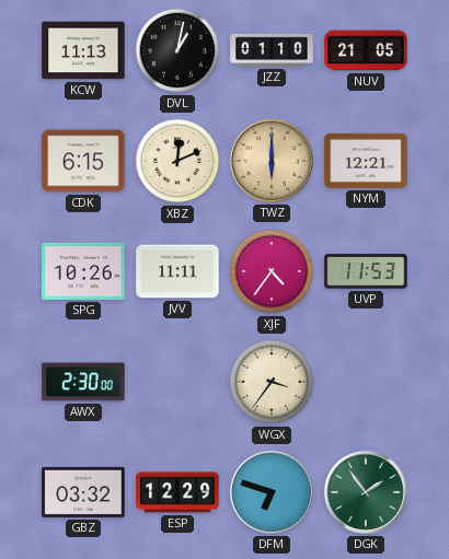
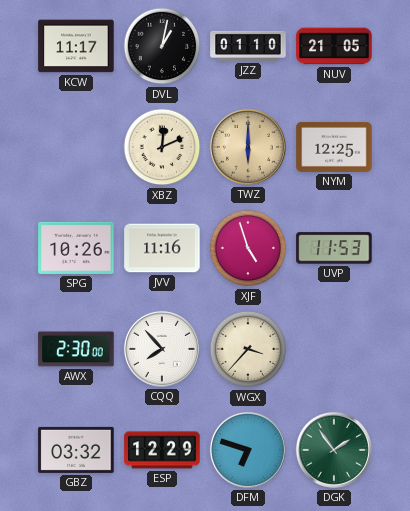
KCW: 11:13 -> 11:17 (76, 46)
CDK: 6:15 -> none (83, 161)
NYM: 12:21 -> 12:25 (334, 147)
JVV: 11:11 -> 11:16 (162, 248)
XJF: 4:36 -> 4:57 (248, 248)
CQQ: none -> 7:53 (162, 349)
WGX: 3:36 -> 3:37 (248, 349)
